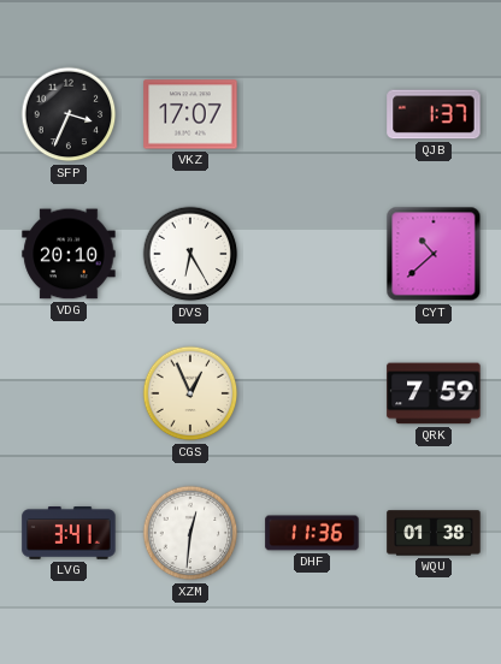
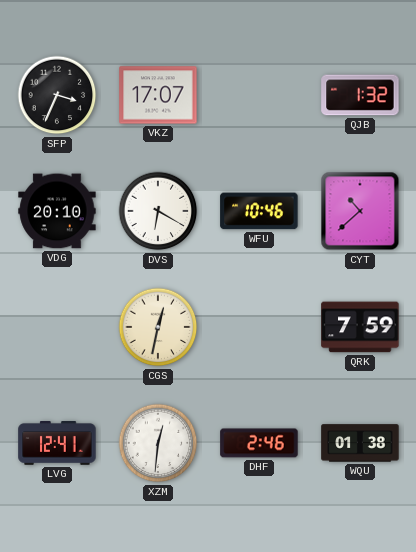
QJB: 1:37 -> 1:32 (360, 95)
DVS: 6:25 -> 6:20 (158, 211)
WFU: none -> 10:46 (259, 211)
CGS: 12:56 -> 12:32 (158, 327)
LVG: 3:41 -> 12:41 (57, 444)
DHF: 11:36 -> 2:46 (259, 443)
